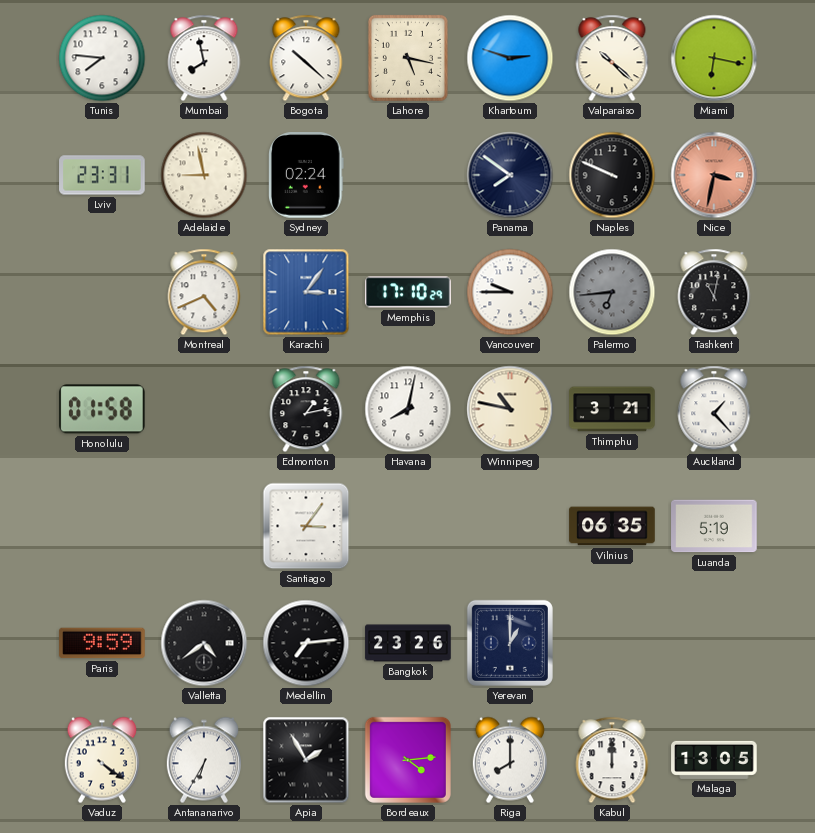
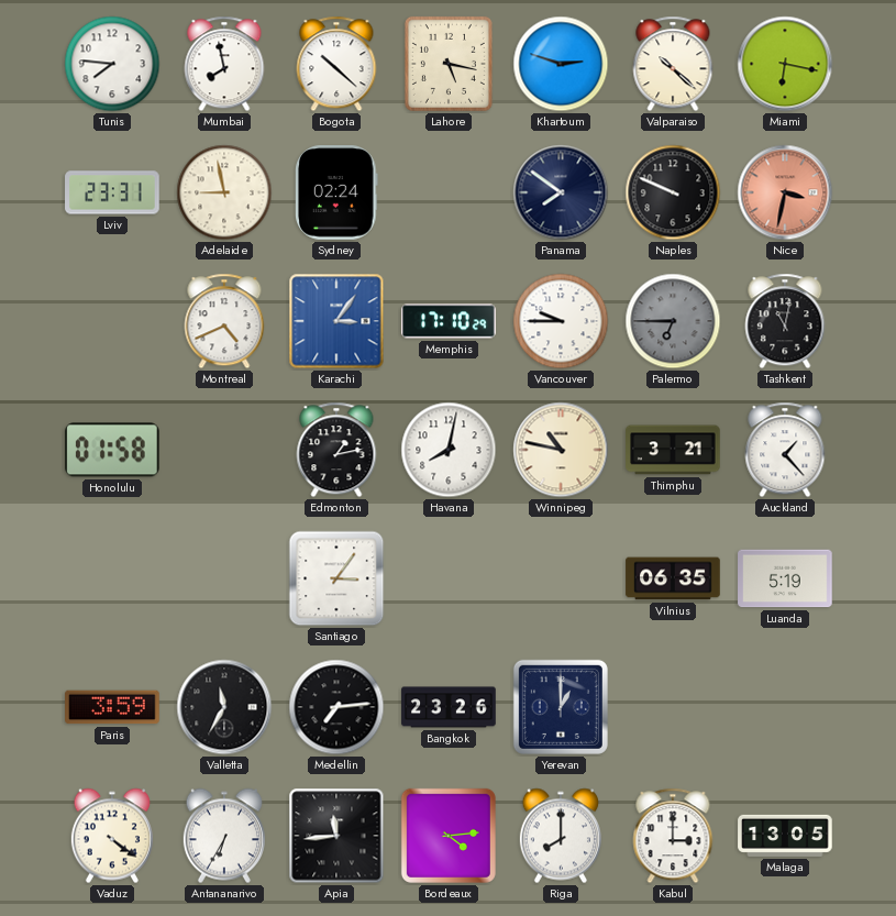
Palermo: 6:44 -> 6:45 (673, 321)
Paris: 9:59 -> 3:59 (112, 707)
Valletta: 4:39 -> 11:35 (224, 707)
Apia: 1:55 -> 11:44 (336, 836)
Kabul: 12:00 -> 3:00 (673, 836)
